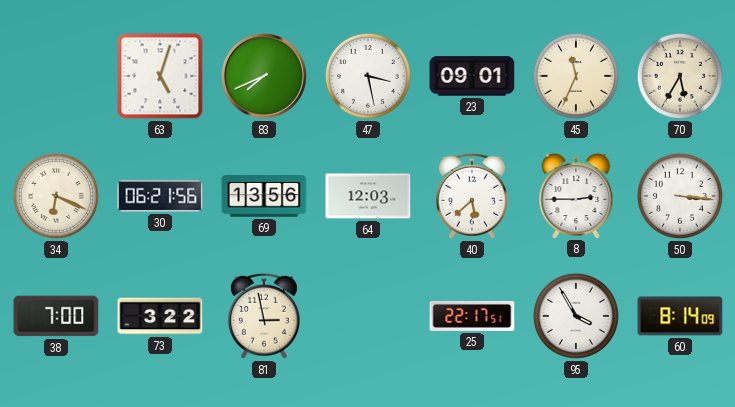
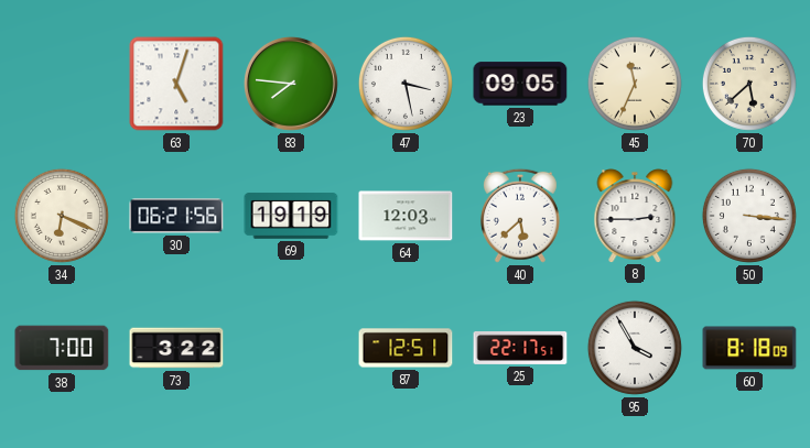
83: 7:41 -> 7:46 (291, 84)
23: 09:01 -> 09:05 (520, 84)
70: 5:35 -> 5:38 (749, 84)
69: 13:56 -> 19:19 (291, 216)
81: 2:58 -> none (264, 316)
87: none -> 12:51 (406, 348)
60: 8:14 -> 8:18 (749, 348)
